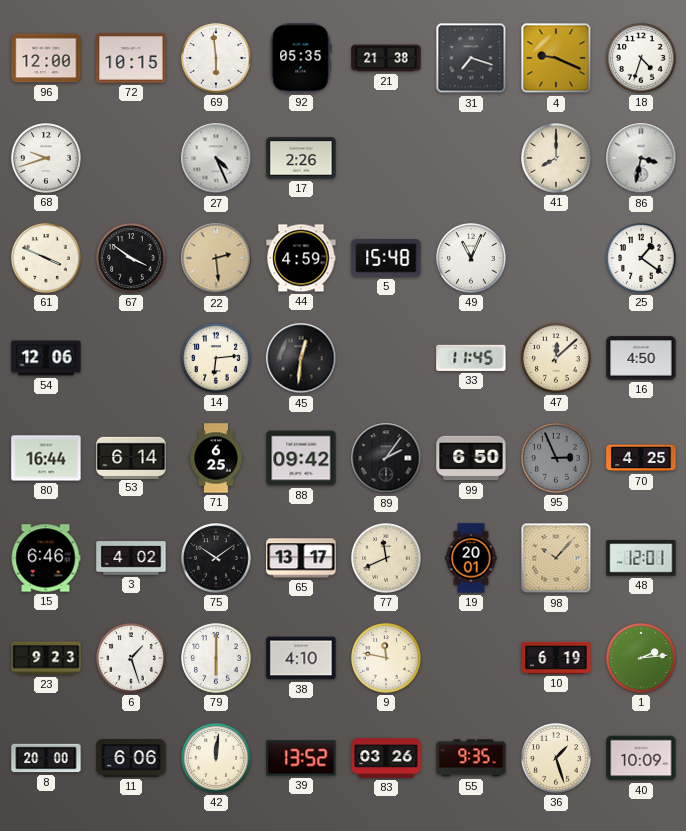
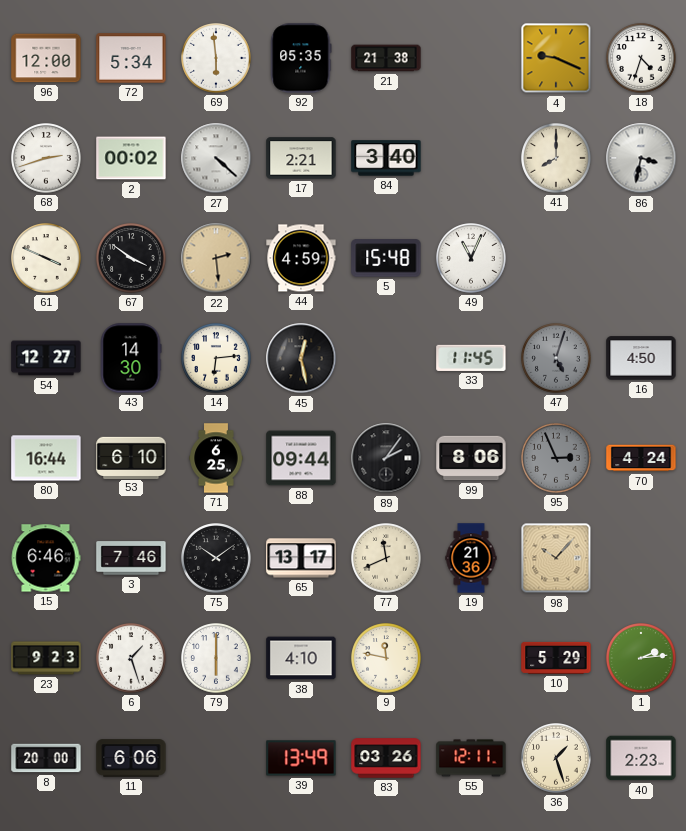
72: 10:15 -> 5:34 (131, 58)
31: 7:18 -> none (471, 58)
68: 9:42 -> 2:42 (46, 158)
2: none -> 00:02 (131, 158)
27: 4:26 -> 4:22 (216, 158)
17: 2:26 -> 2:21 (301, 158)
84: none -> 3:40 (386, 158)
25: 1:21 -> none (641, 258)
54: 12:06 -> 12:27 (46, 358)
43: none -> 14:30 (131, 358)
45: 12:31 -> 12:28 (301, 358)
47: 12:08 -> 5:03 (556, 358)
47 dial: cream -> grey (556, 358)
53: 6:14 -> 6:10 (131, 457)
88: 09:42 -> 09:44 (301, 458)
99: 6:50 -> 8:06 (471, 458)
70: 4:25 -> 4:24 (641, 458)
3: 4:02 -> 7:46 (131, 558)
19: 20:01 -> 21:36 (471, 558)
48: 12:01 -> none (641, 558)
10: 6:19 -> 5:29 (556, 658)
42: 12:01 -> none (216, 758)
39: 13:52 -> 13:49 (301, 758)
55: 9:35 -> 12:11 (471, 758)
40: 10:09 -> 2:23 (641, 758)
